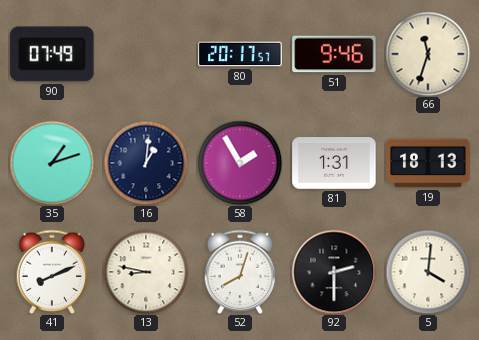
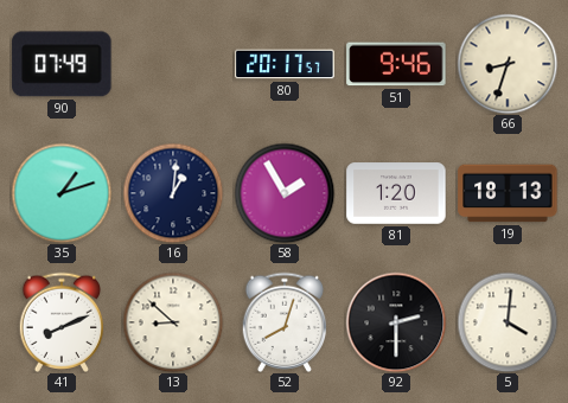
66: 11:33 -> 8:33 (508, 64)
81: 1:31 -> 1:20 (396, 193)
13: 8:47 -> 8:52 (173, 322)
